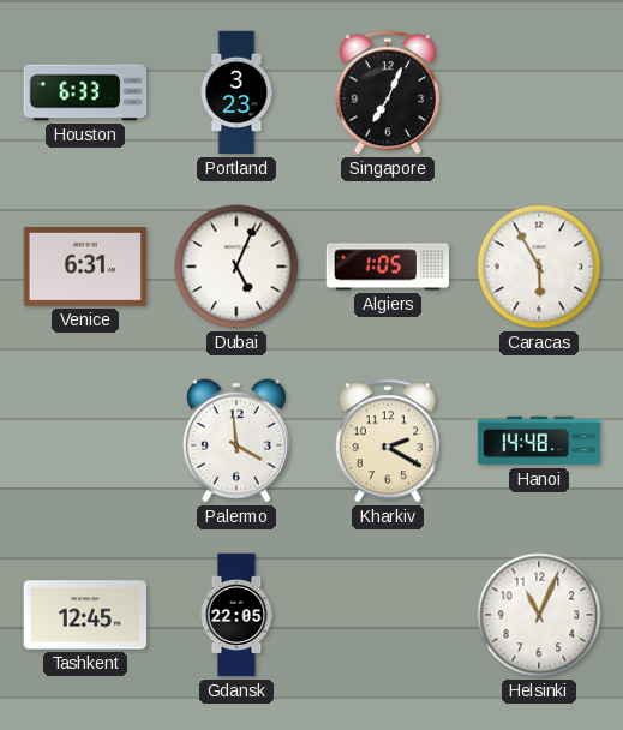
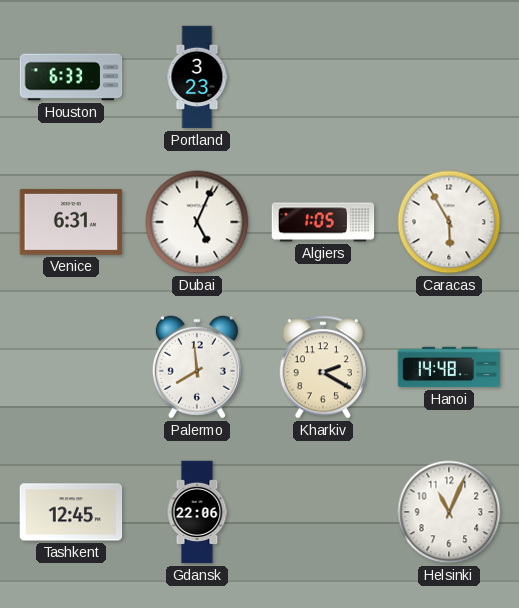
Singapore: 7:04 -> none (388, 92)
Palermo: 3:59 -> 7:59 (197, 367)
Gdansk: 22:05 -> 22:06 (197, 512)
